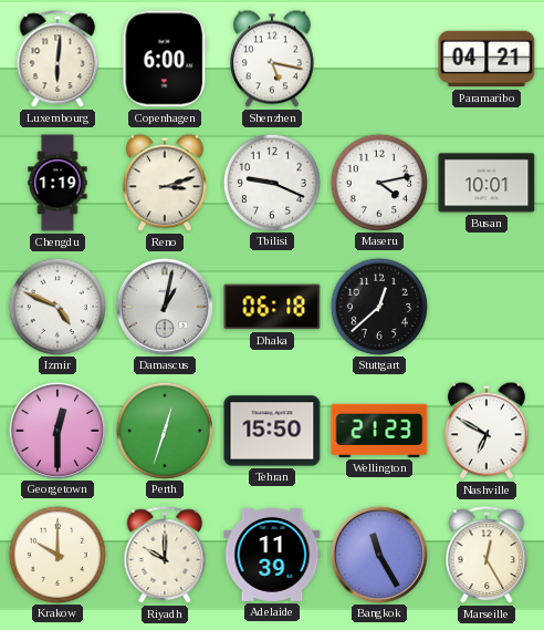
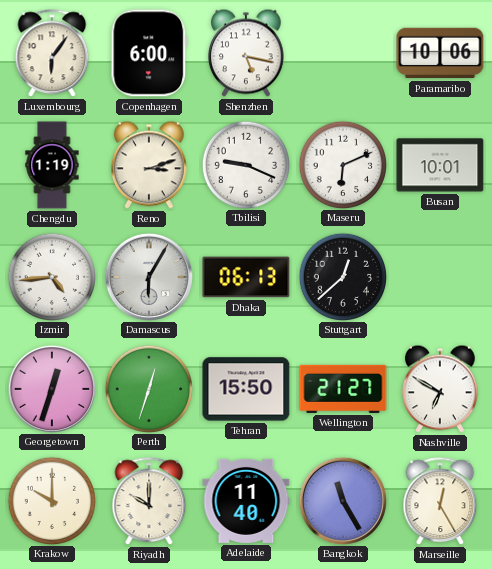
Luxembourg: 6:01 -> 6:06 (52, 54)
Paramaribo: 04:21 -> 10:06 (440, 53)
Maseru: 4:13 -> 6:11 (342, 164)
Izmir: 4:49 -> 4:44 (51, 276)
Damascus: 1:02 -> 6:05 (148, 276)
Dhaka: 06:18 -> 06:13 (246, 277)
Georgetown: 12:30 -> 12:33 (51, 388)
Wellington: 21:23 -> 21:27 (343, 389)
Adelaide: 11:39 -> 11:40 (246, 501)
